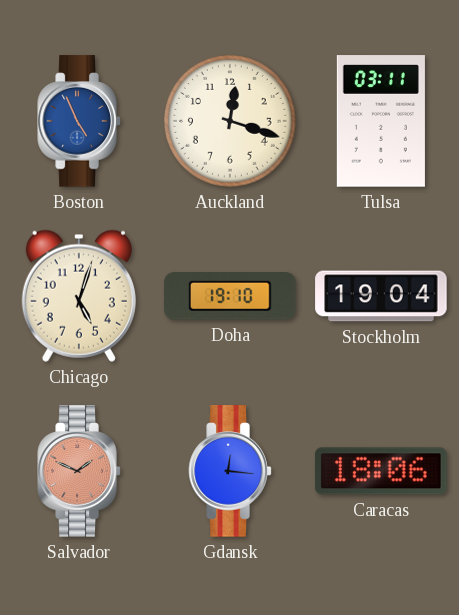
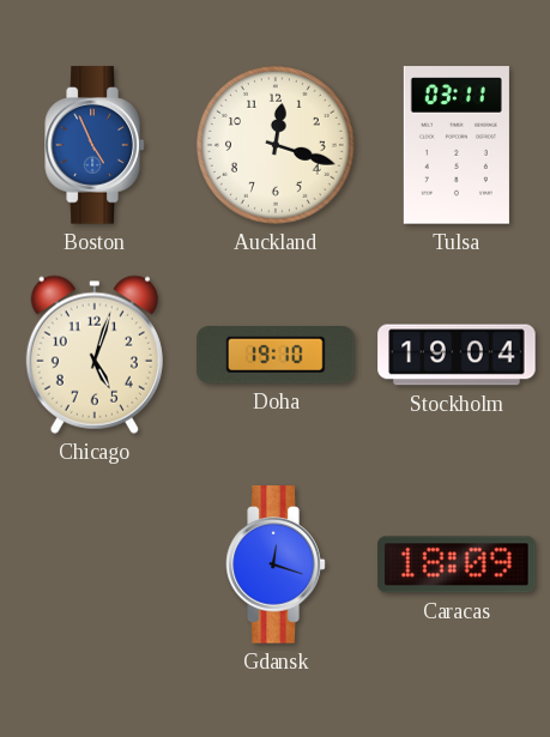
Salvador: 1:49 -> none (79, 471)
Gdansk: 12:16 -> 12:18 (276, 564)
Caracas: 18:06 -> 18:09 (457, 564)
